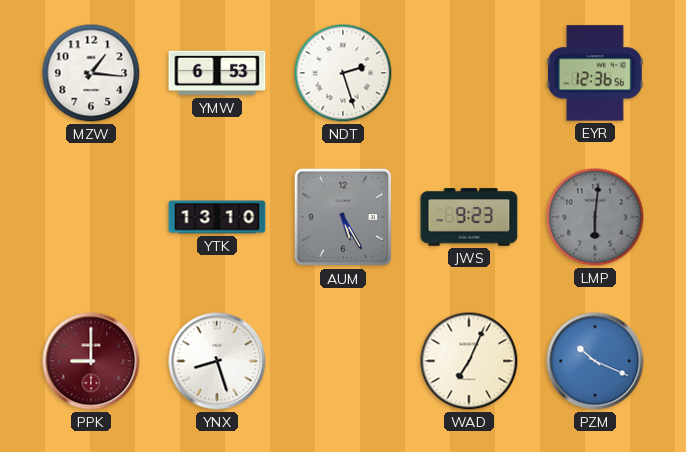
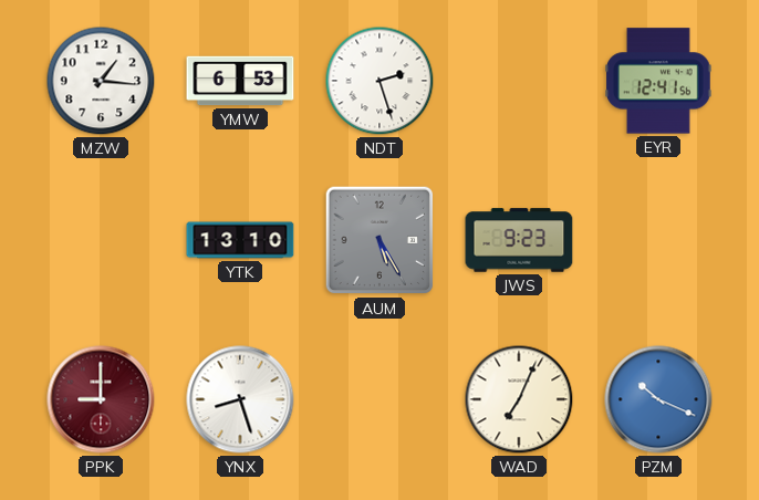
EYR: 12:36 -> 12:41 (659, 81)
LMP: 6:01 -> none (595, 217)
